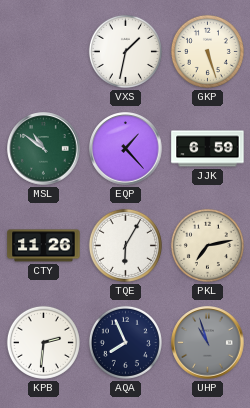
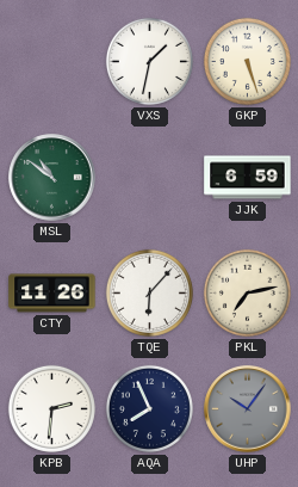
EQP: 1:23 -> none (126, 149)
TQE: 6:05 -> 6:07 (149, 292)
UHP: 10:57 -> 10:06 (248, 409)
